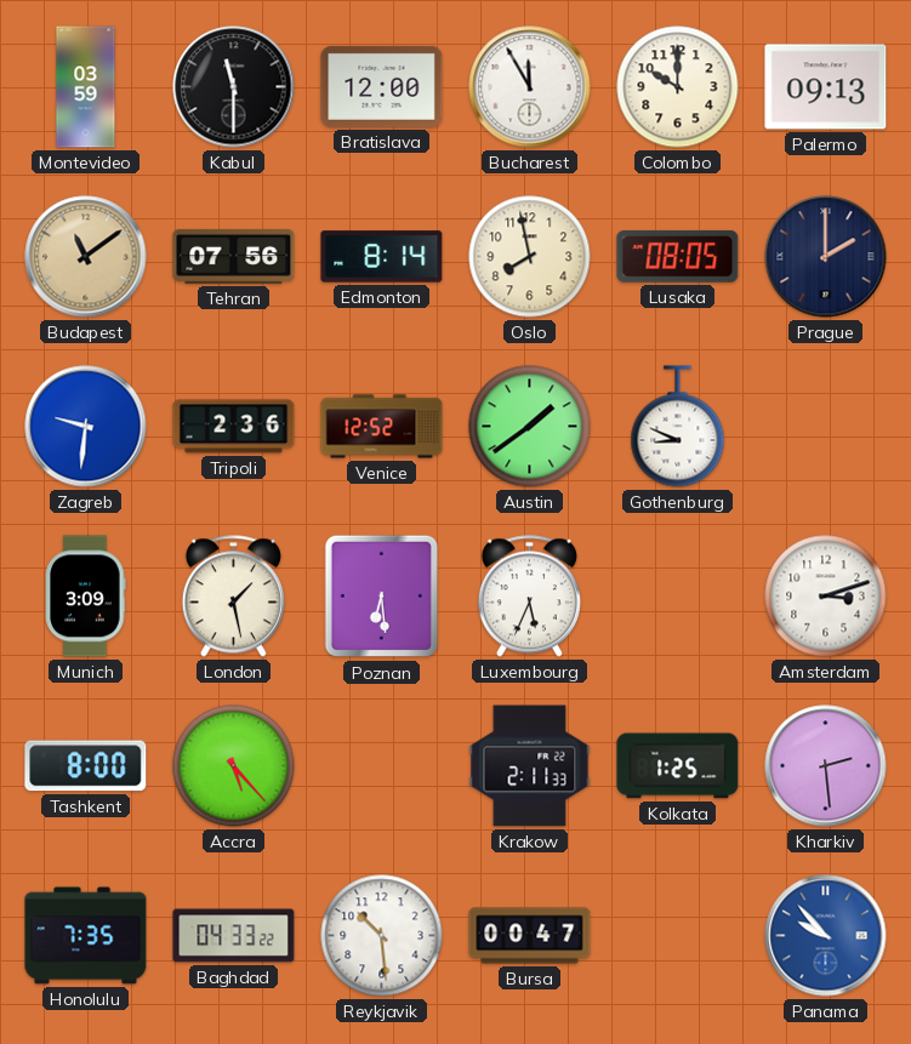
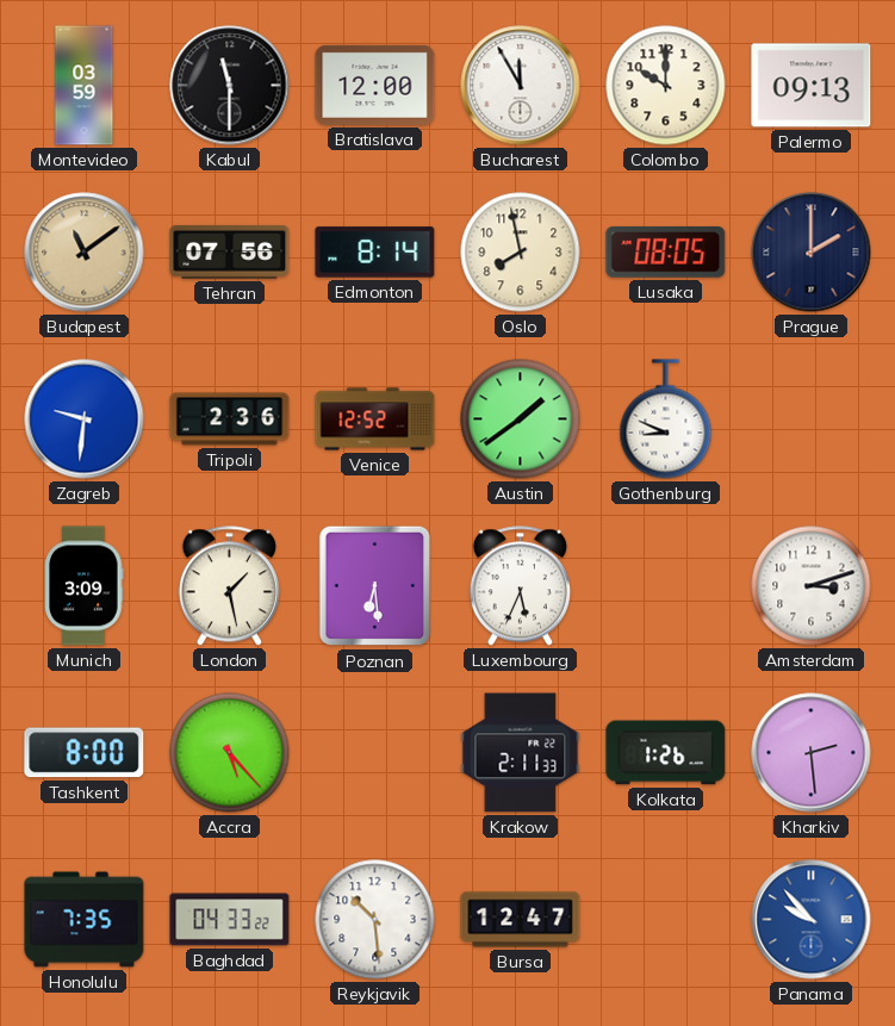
Kolkata: 1:25 -> 1:26 (666, 753)
Bursa: 00:47 -> 12:47 (521, 920)
